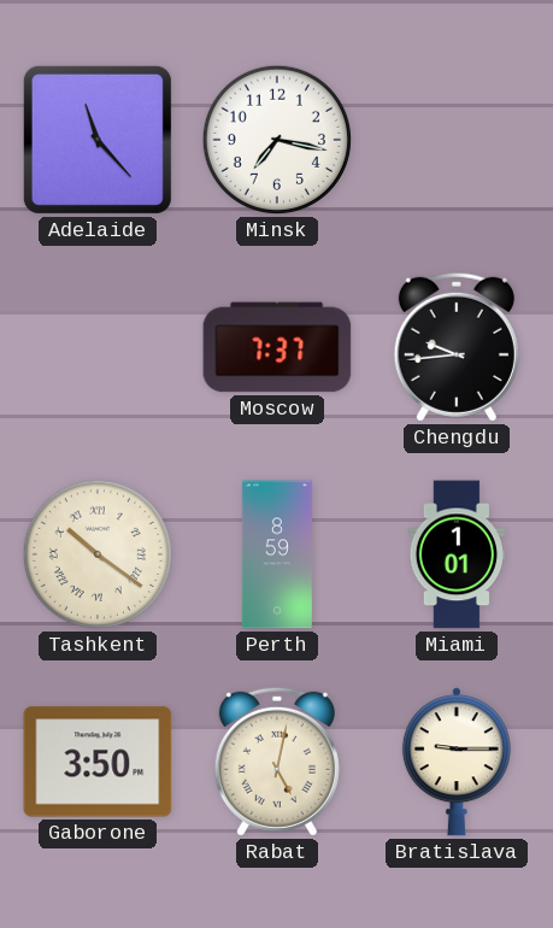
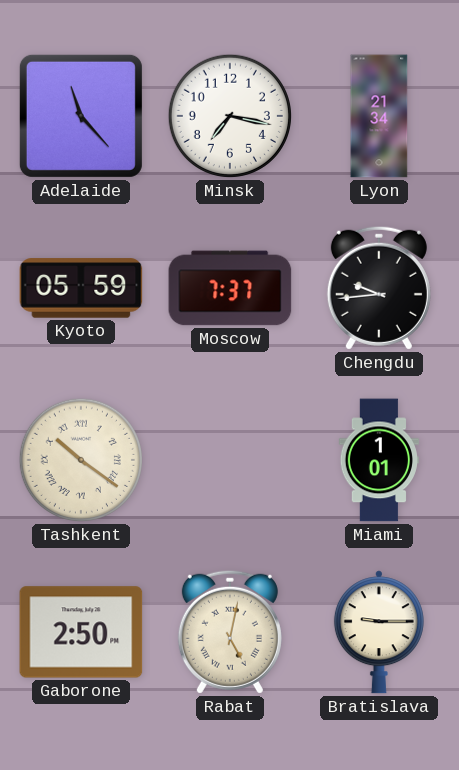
Lyon: none -> 21:34 (379, 116)
Kyoto: none -> 05:59 (81, 288)
Perth: 8:59 -> none (277, 554)
Gaborone: 3:50 -> 2:50 (81, 632)
